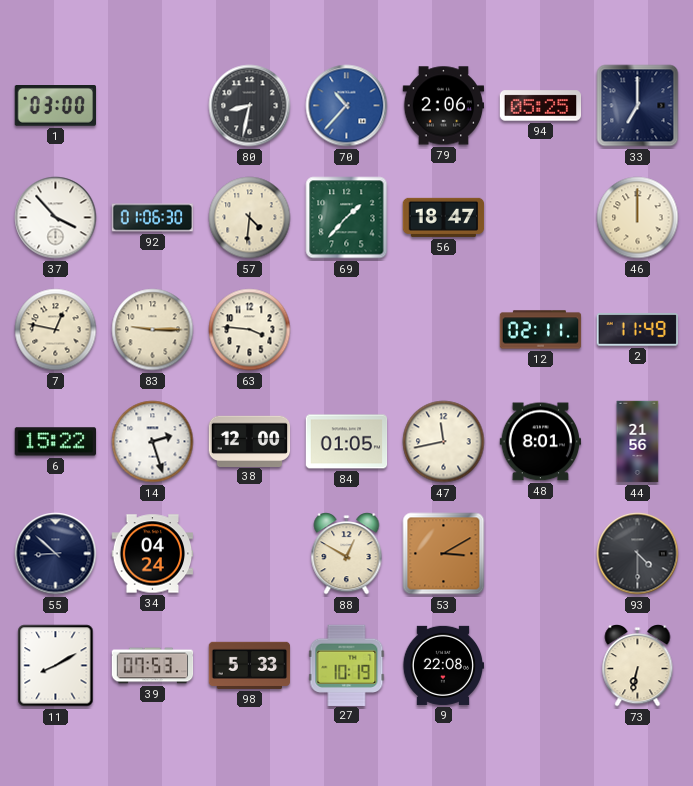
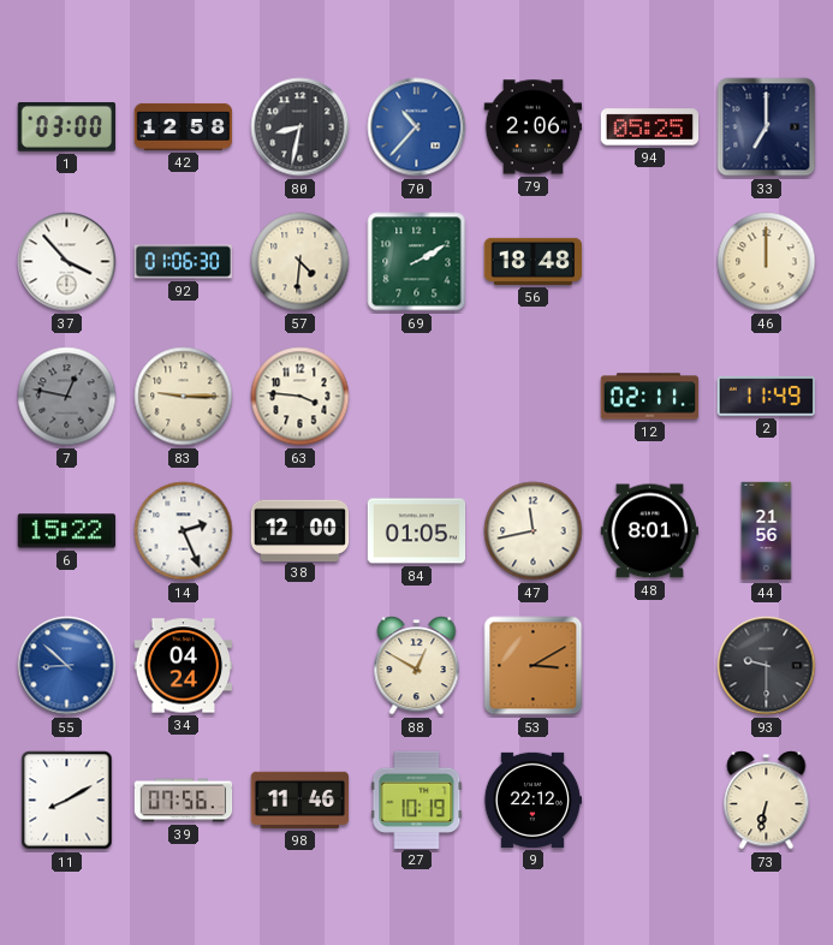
42: none -> 12:58 (184, 126)
69: 1:37 -> 2:10 (417, 262)
56: 18:47 -> 18:48 (534, 261)
7 dial: cream -> grey (67, 397)
14: 2:27 -> 2:26 (184, 531)
55 dial: navy -> blue (67, 666)
93: 4:30 -> 9:30 (767, 666)
39: 07:53 -> 07:56 (184, 801)
98: 5:33 -> 11:46 (301, 800)
9: 22:08 -> 22:12 (532, 800)
